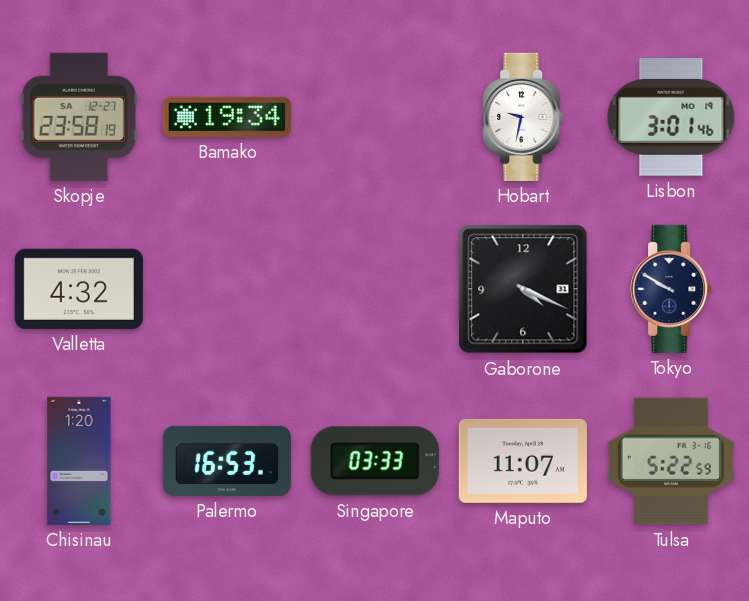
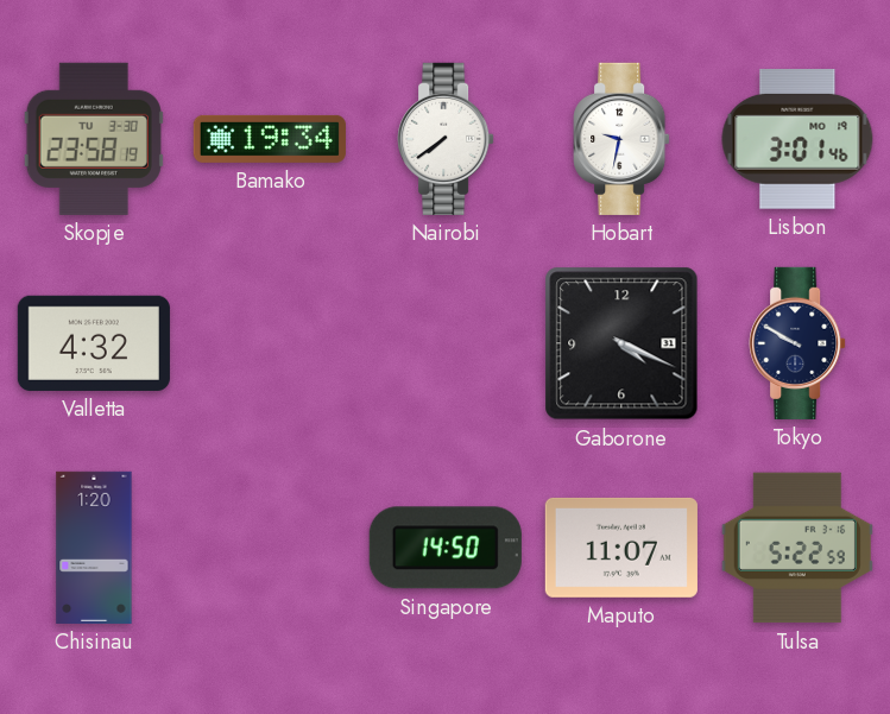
Skopje date: SA 12-27 -> TU 3-30 (94, 139)
Nairobi: none -> 7:39 (446, 139)
Palermo: 16:53 -> none (227, 461)
Singapore: 03:33 -> 14:50 (446, 548)
